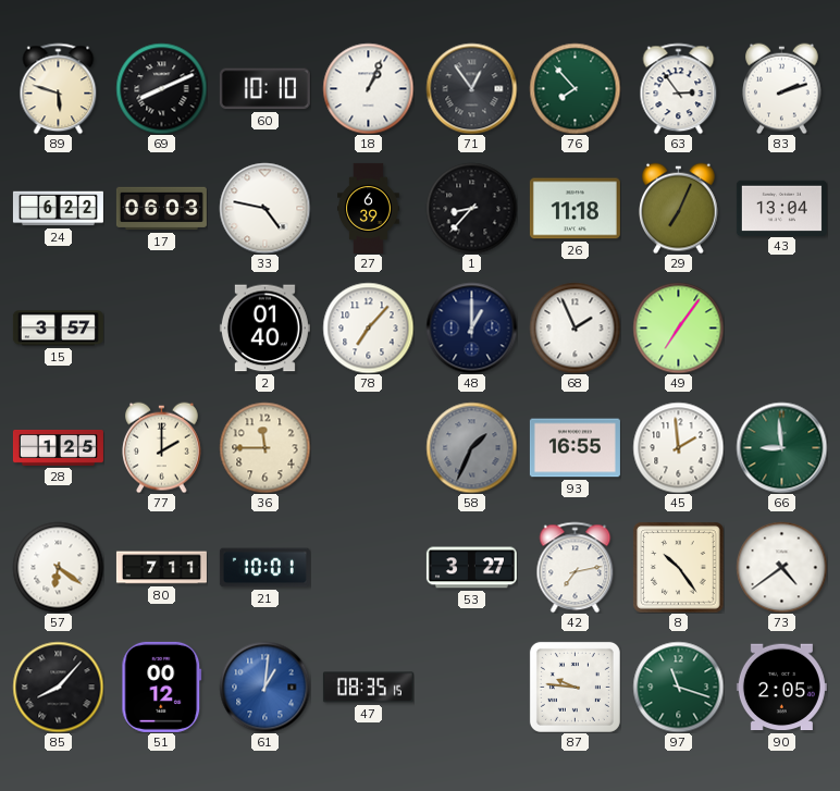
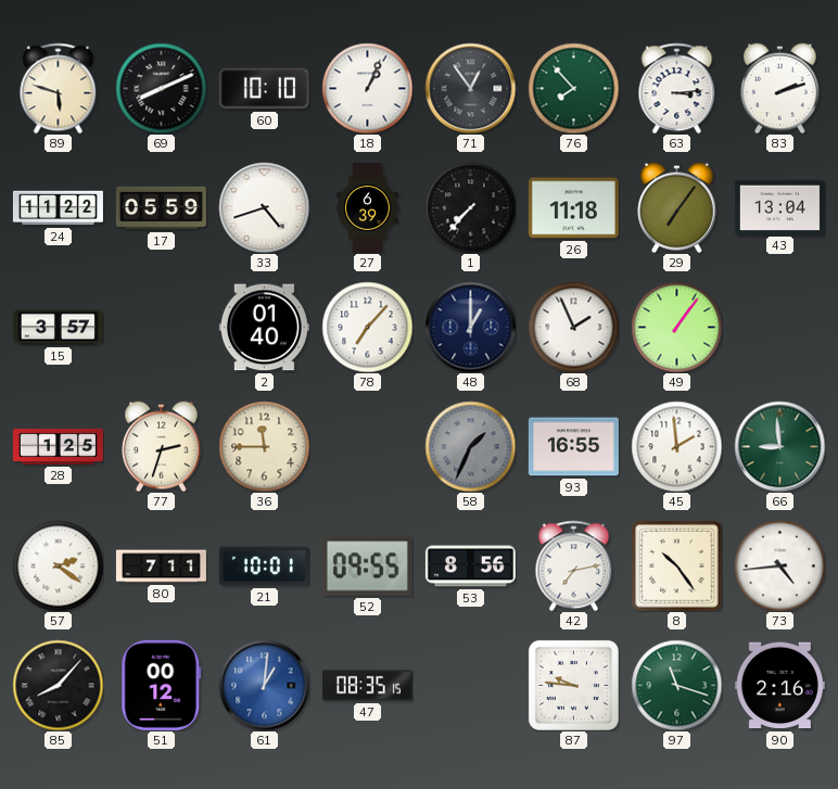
63: 2:54 -> 3:14 (677, 88)
24: 6:22 -> 11:22 (58, 208)
17: 06:03 -> 05:59 (161, 208)
33: 4:47 -> 4:42 (264, 207)
1: 8:37 -> 7:37 (470, 207)
29: 7:04 -> 7:06 (677, 207)
49: 7:06 -> 1:06 (676, 327)
77: 2:00 -> 2:33 (162, 446)
57: 6:21 -> 2:21 (58, 565)
52: none -> 09:55 (367, 567)
53: 3:27 -> 8:56 (470, 567)
73: 4:39 -> 4:44 (779, 565)
90: 2:05 -> 2:16 (779, 686)
